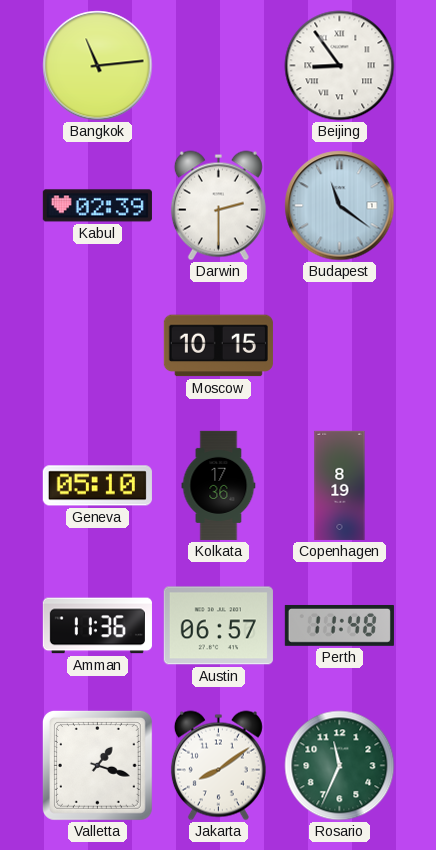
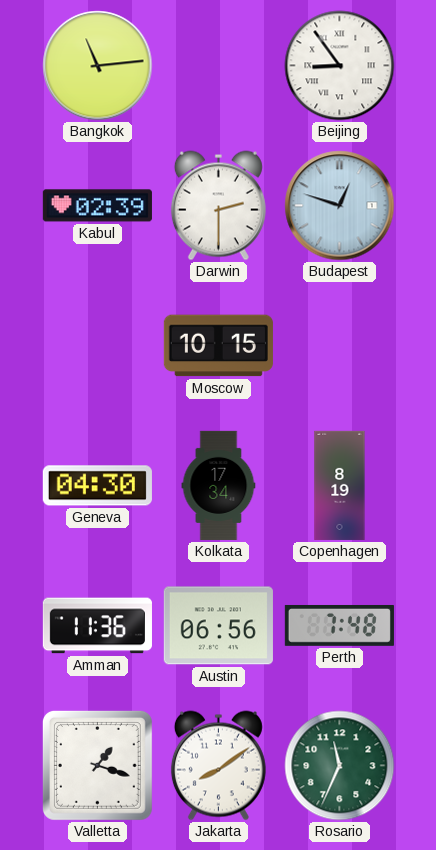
Budapest: 11:21 -> 12:48 (340, 206)
Geneva: 05:10 -> 04:30 (97, 486)
Kolkata: 17:36 -> 17:34 (219, 485)
Austin: 06:57 -> 06:56 (218, 626)
Perth: 11:48 -> 7:48 (339, 625)
